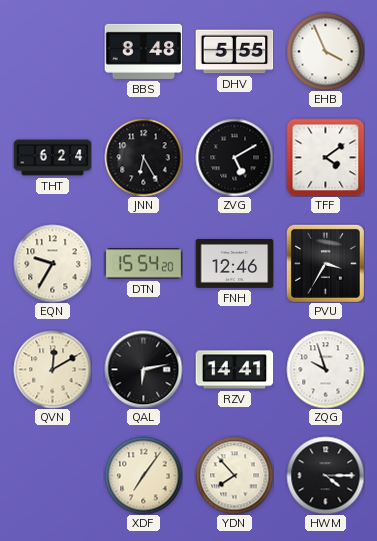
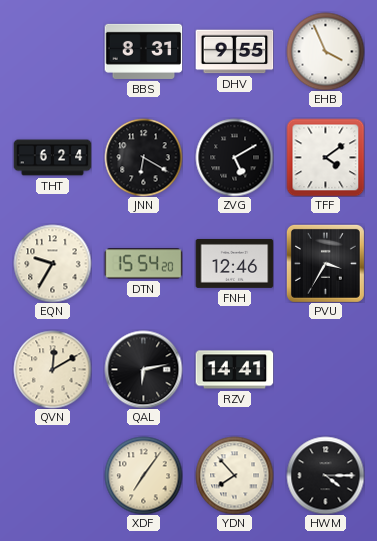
BBS: 8:48 -> 8:31 (143, 51)
DHV: 5:55 -> 9:55 (234, 52)
JNN: 6:25 -> 6:20 (143, 157)
ZQG: 9:57 -> none (325, 369)
